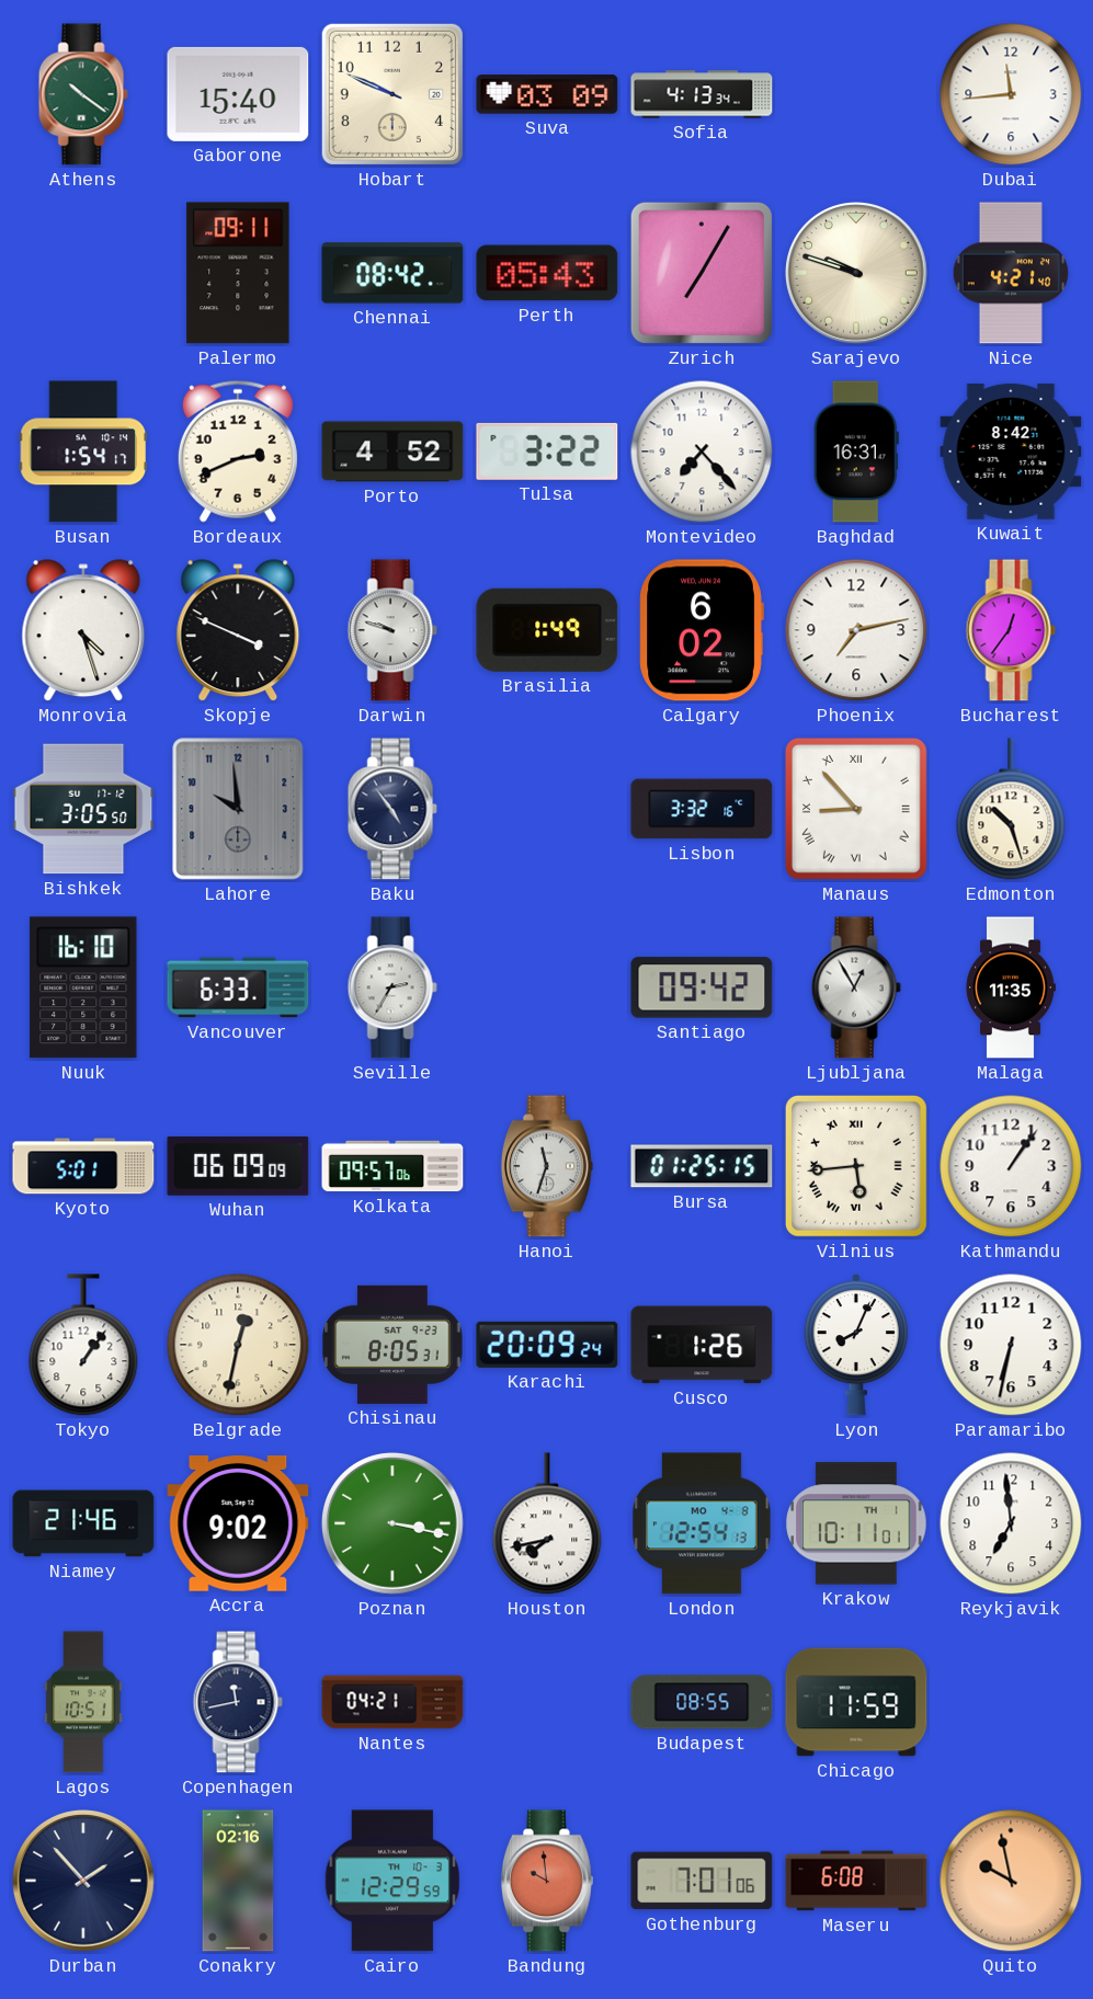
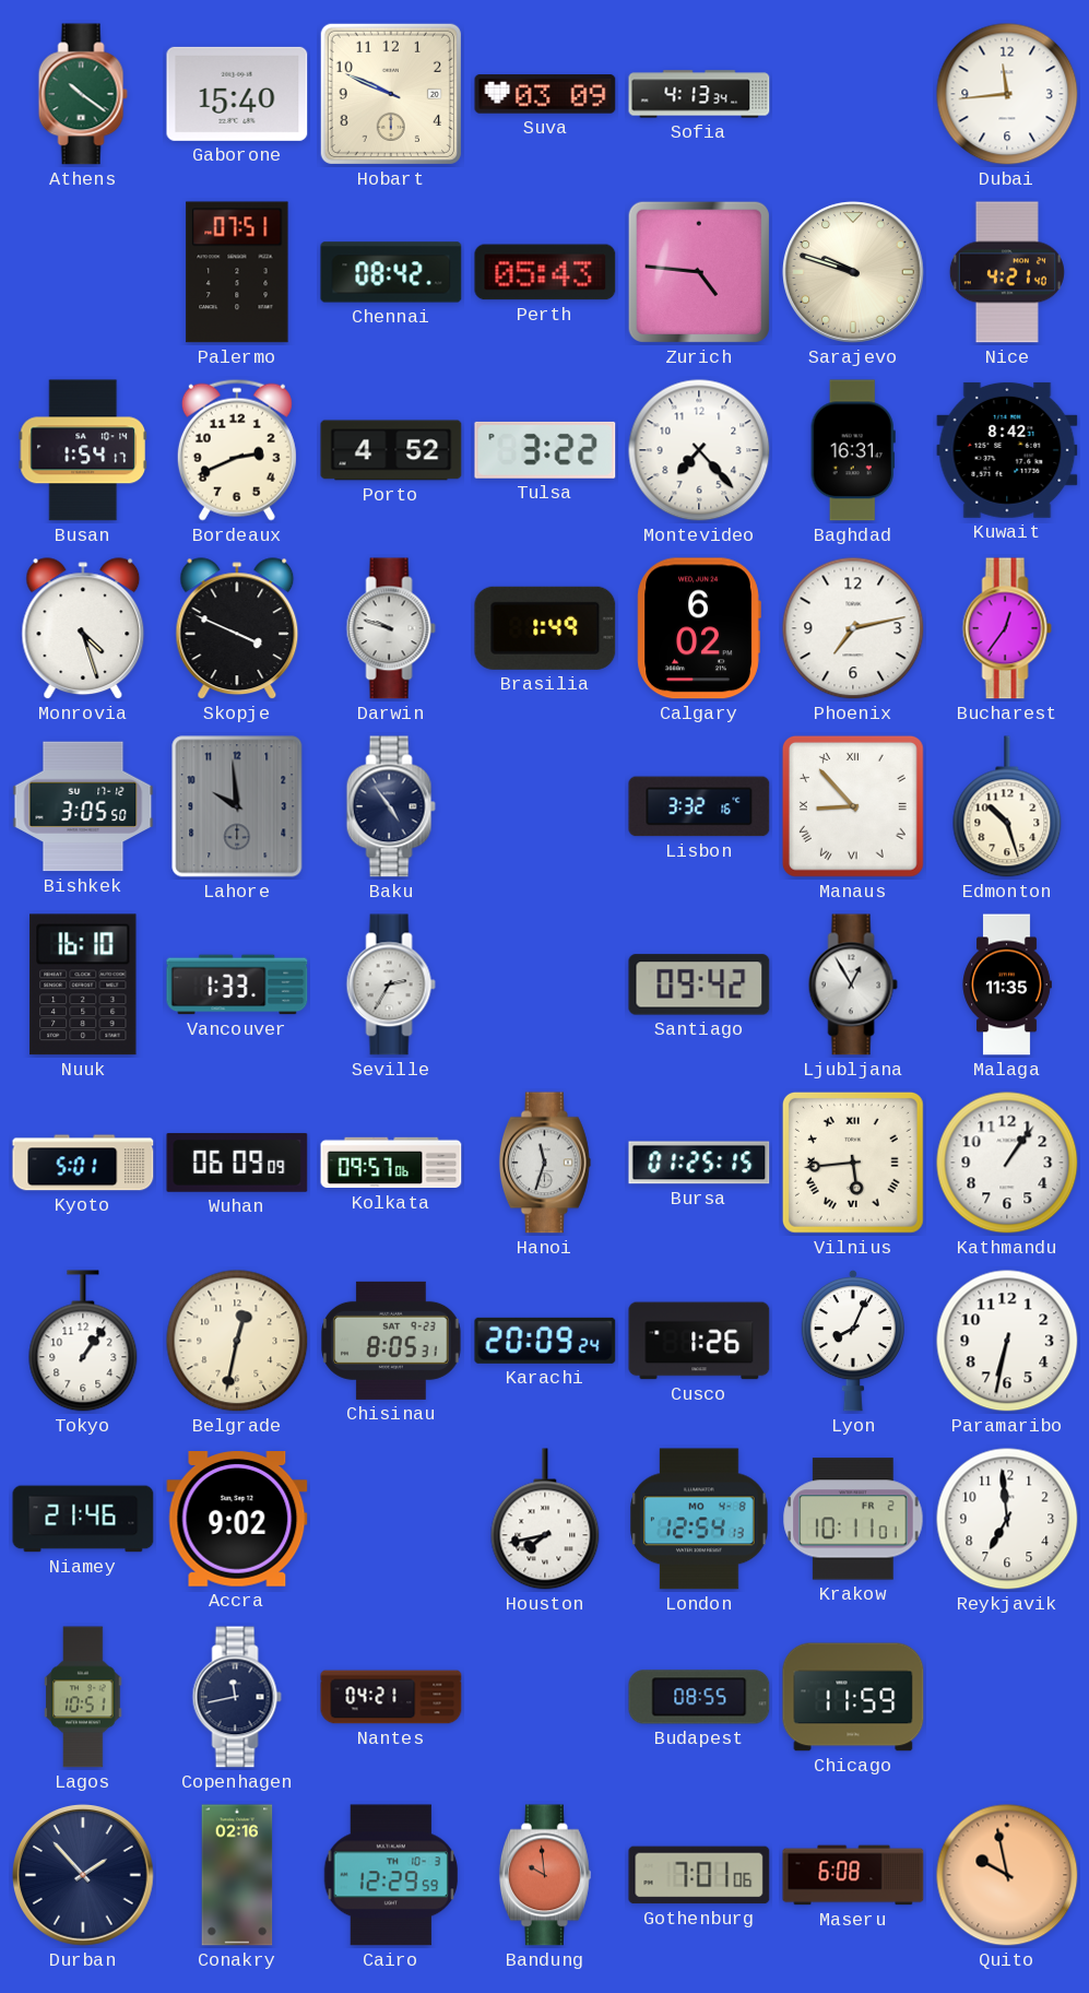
Palermo: 09:11 -> 07:51 (237, 272)
Zurich: 7:05 -> 4:46 (699, 272)
Vancouver: 6:33 -> 1:33 (237, 984)
Poznan: 3:17 -> none (392, 1523)
Krakow date: TH 1 -> FR 2 (853, 1519)
